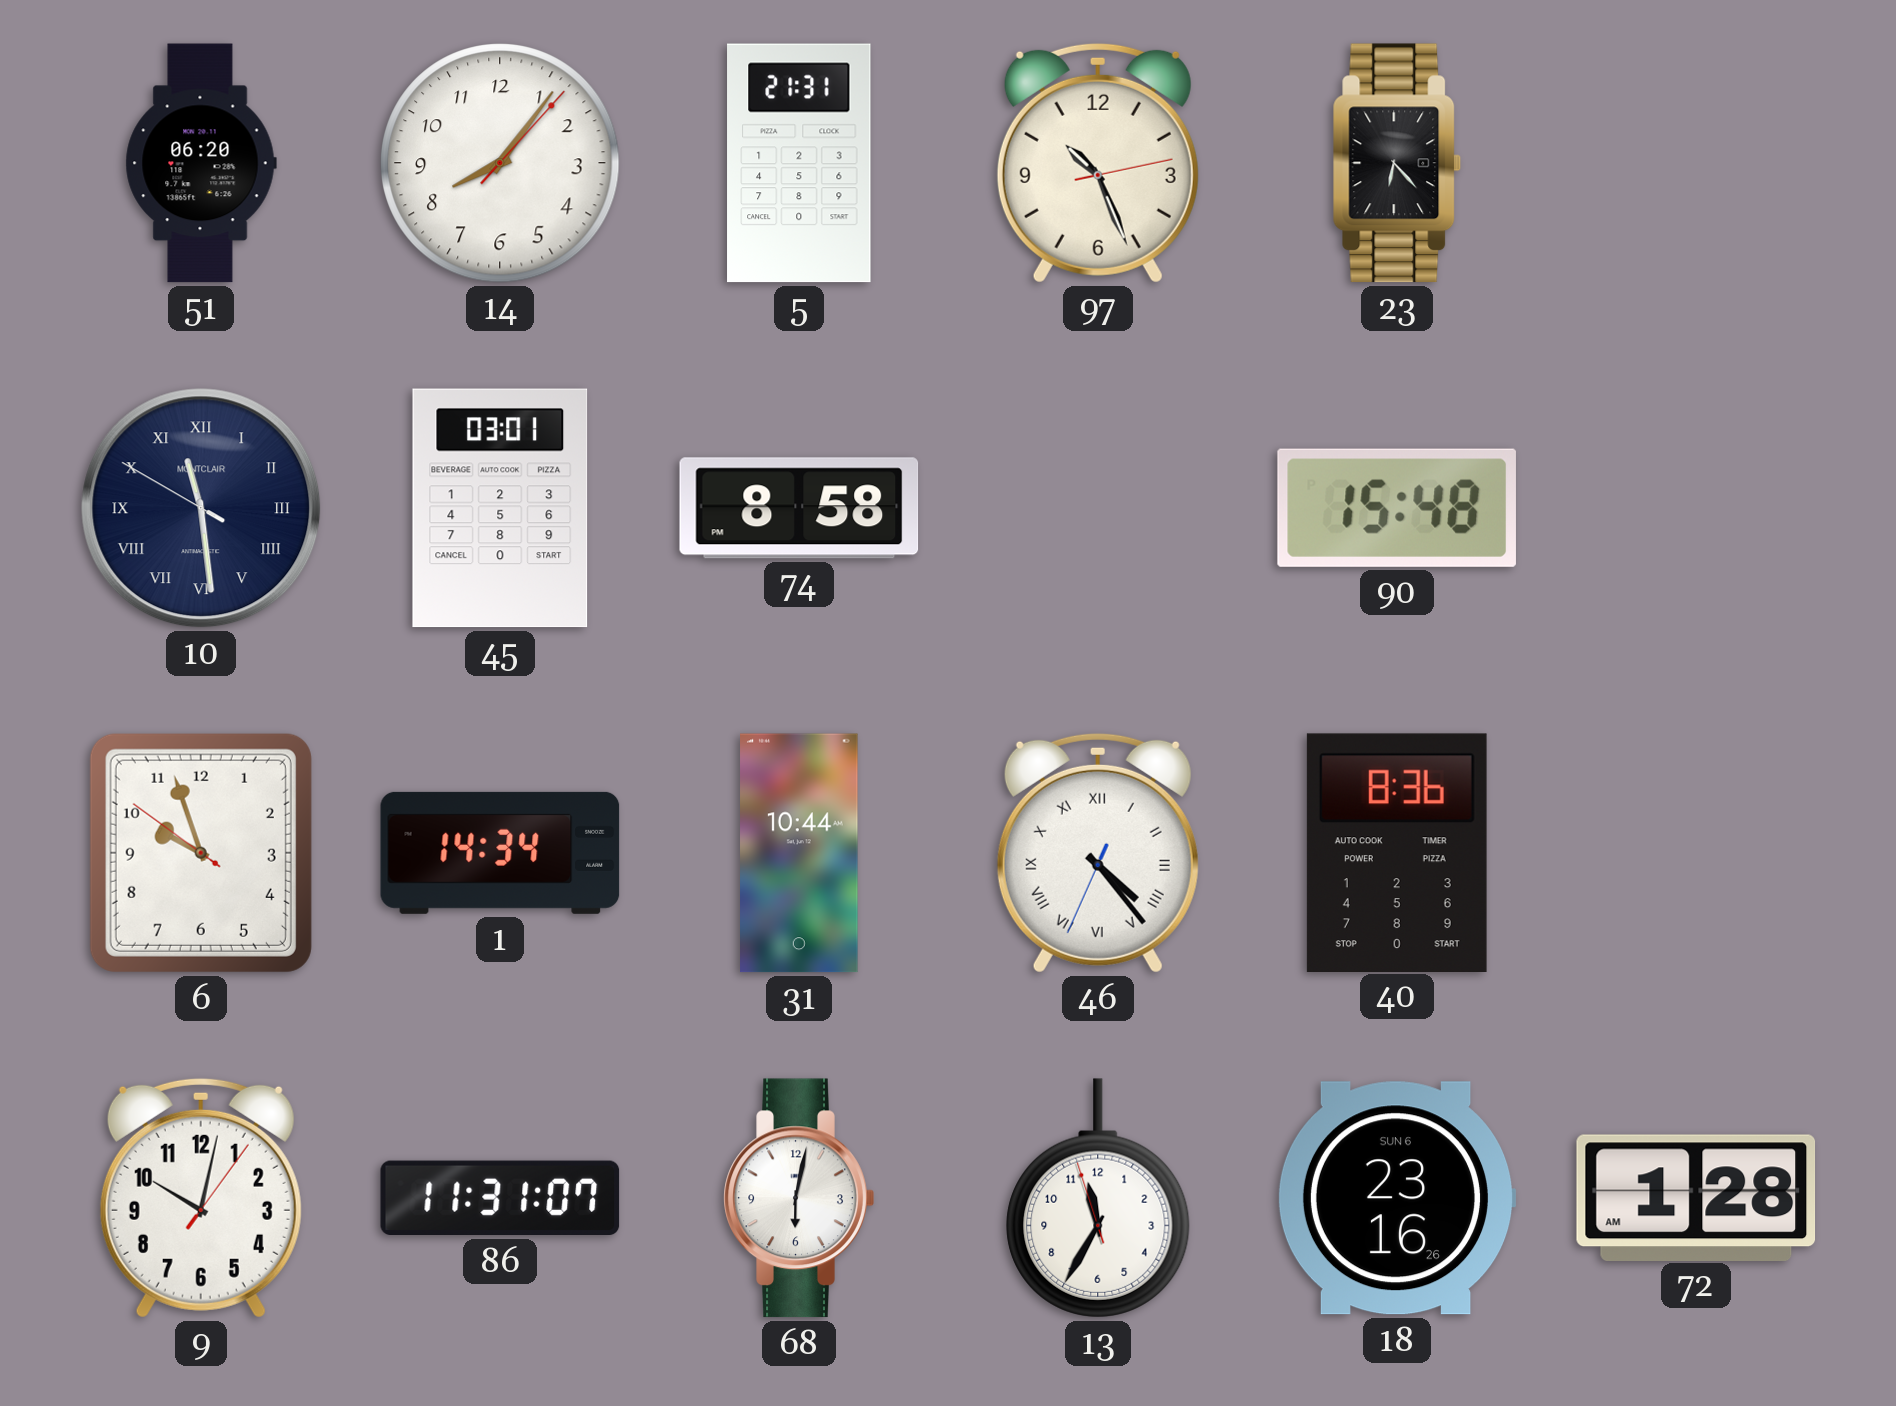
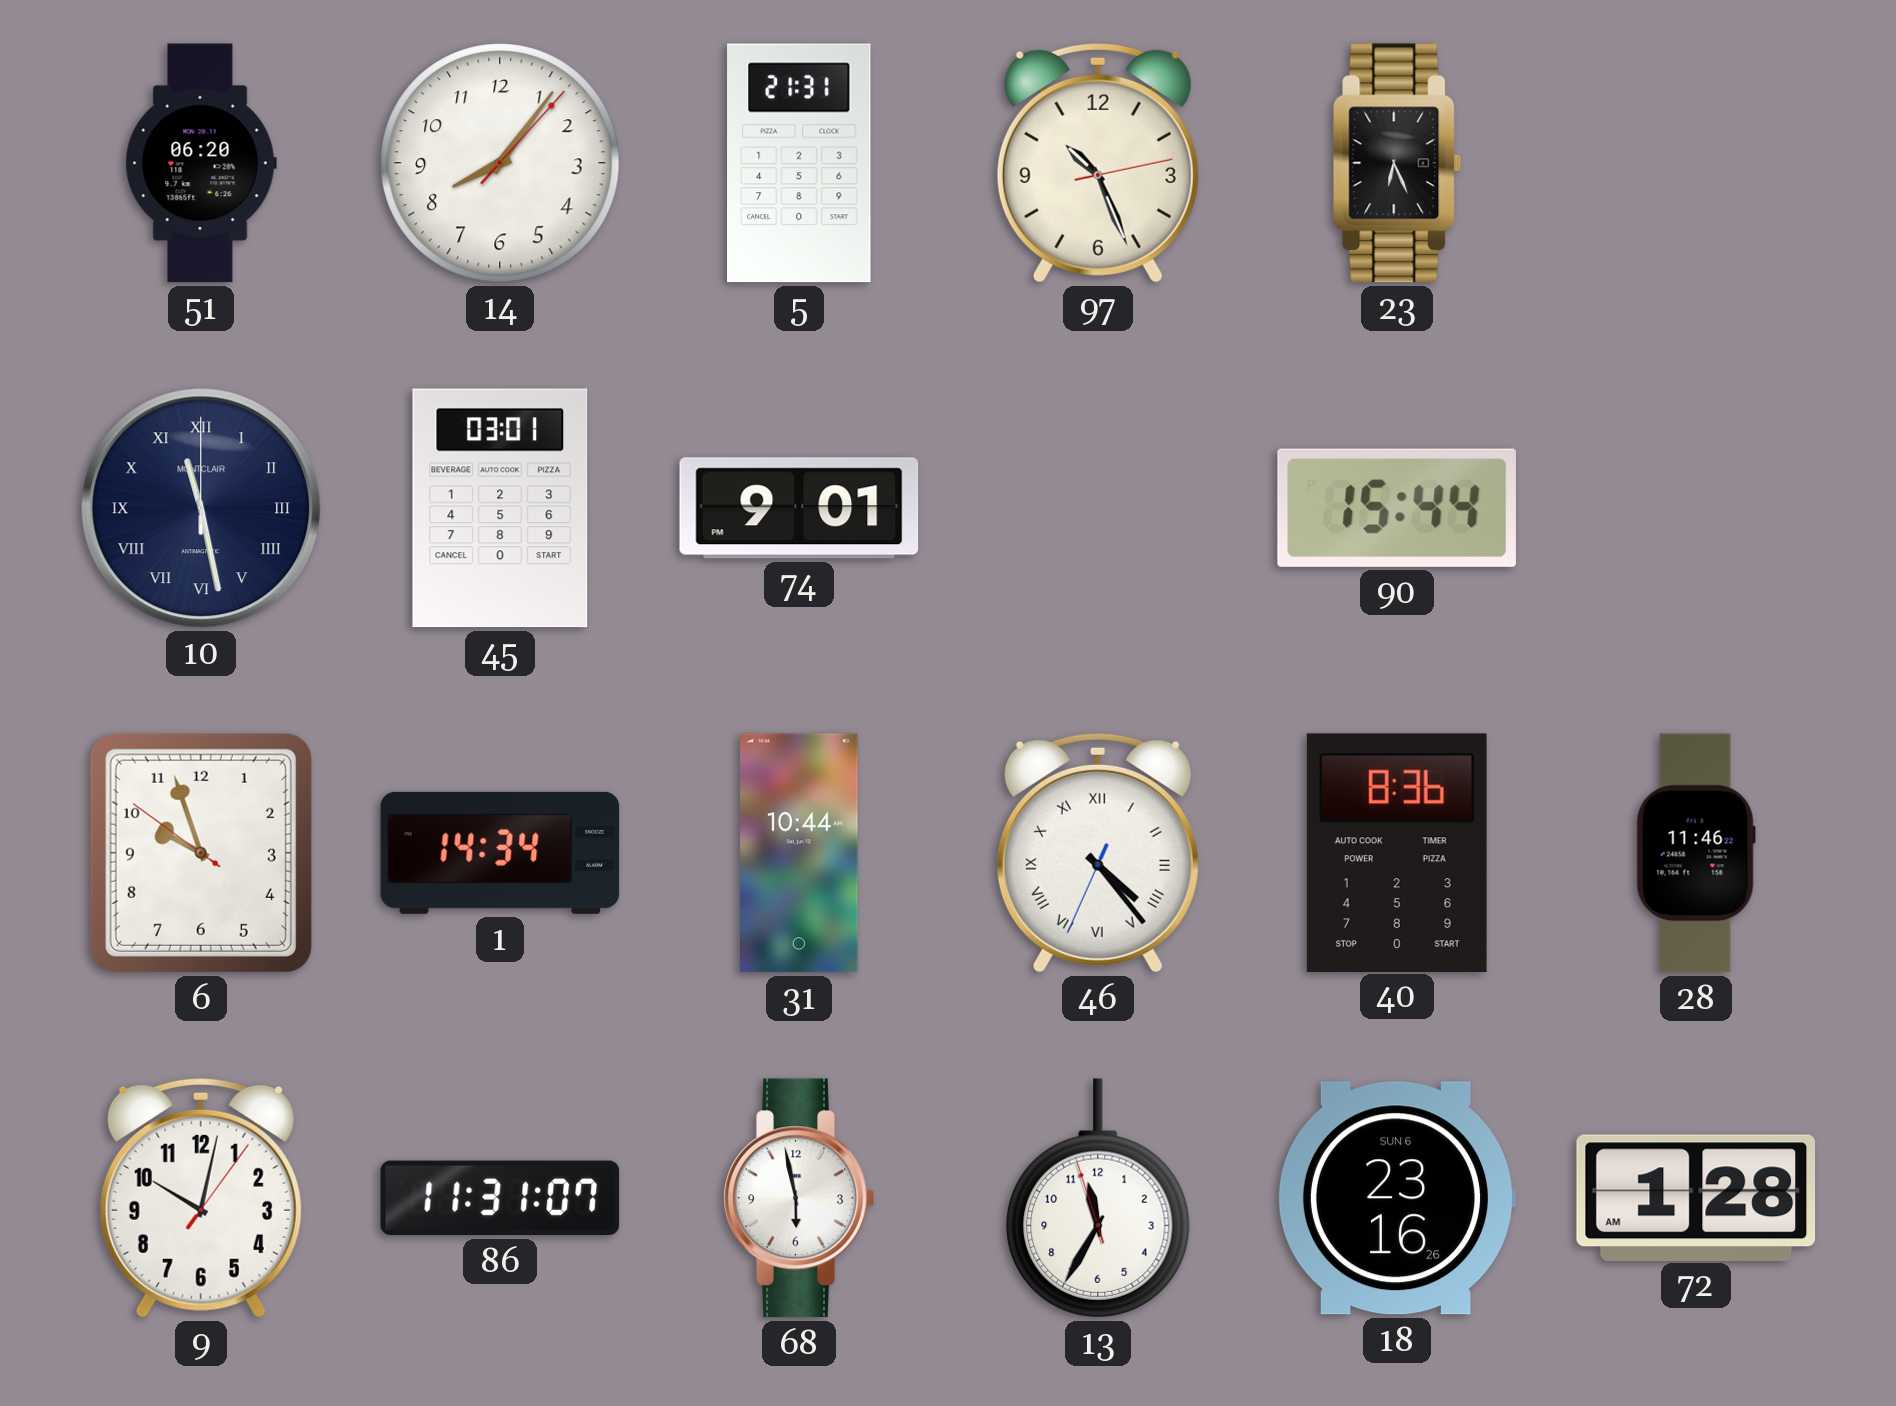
23: 6:23 -> 6:26 (1397, 163)
10: 11:28:50 -> 11:28:00 (201, 508)
74: 8:58 -> 9:01 (799, 508)
90: 15:48 -> 15:44 (1397, 508)
28: none -> 11:46 (1696, 853)
68: 6:02 -> 5:58 (799, 1198)
